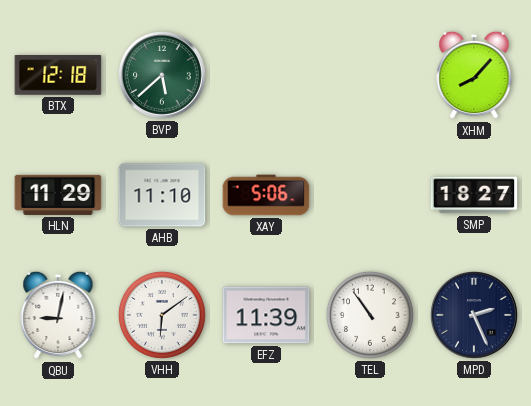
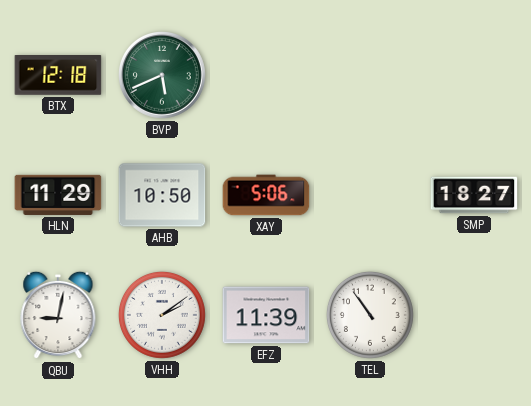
BVP: 5:38 -> 5:41 (163, 76)
XHM: 8:07 -> none (474, 75)
AHB: 11:10 -> 10:50 (162, 195)
VHH: 6:09 -> 2:09 (162, 315)
MPD: 2:26 -> none (475, 316)
